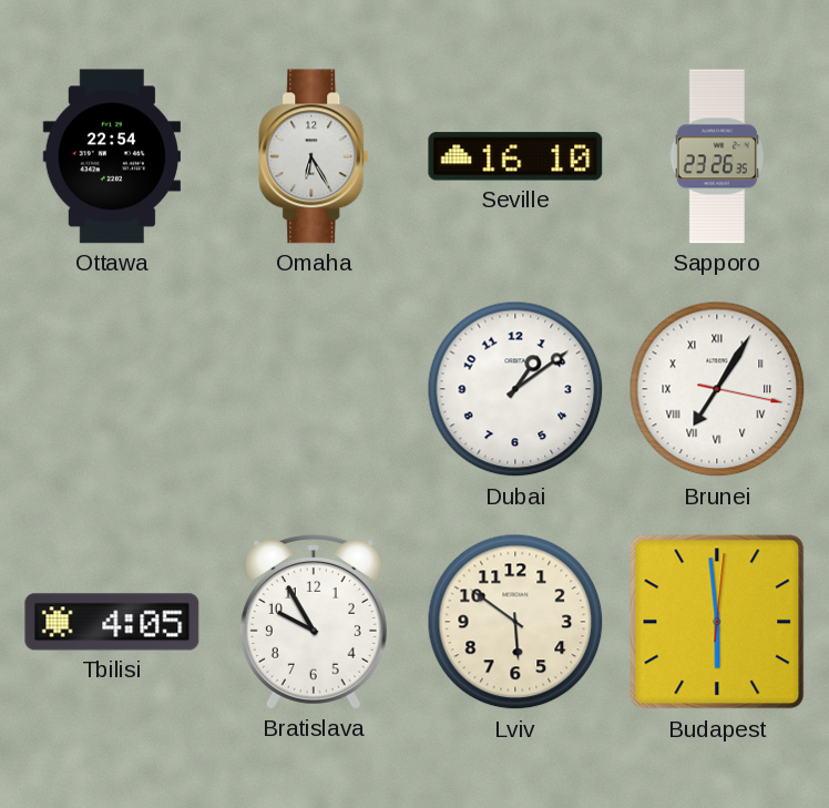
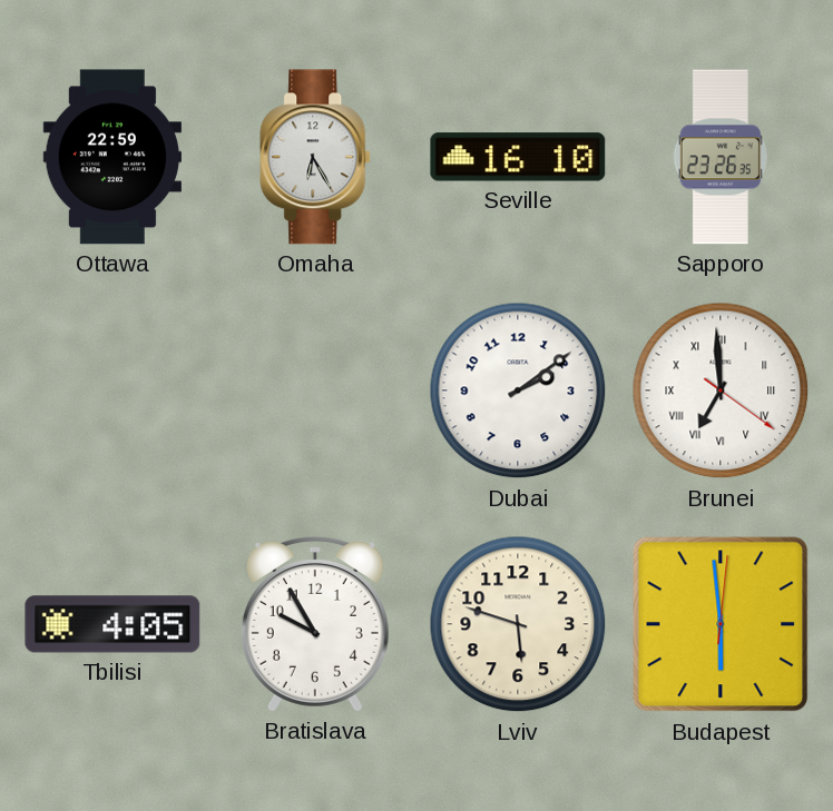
Ottawa: 22:54 -> 22:59 (111, 157)
Dubai: 1:09 -> 2:09 (518, 390)
Brunei: 7:05 -> 6:59 (721, 390)
Lviv: 5:51 -> 5:48 (518, 624)
